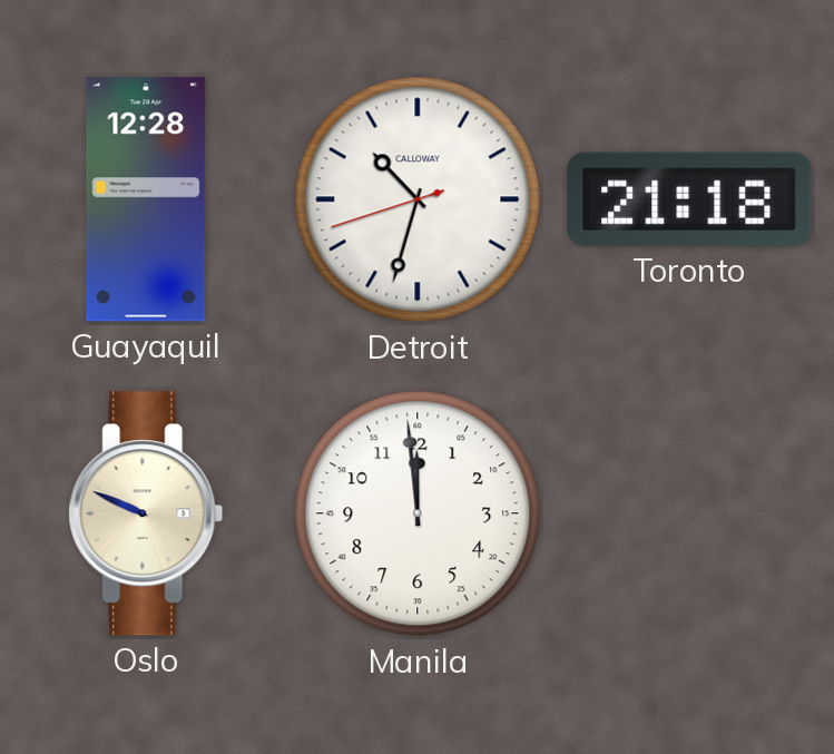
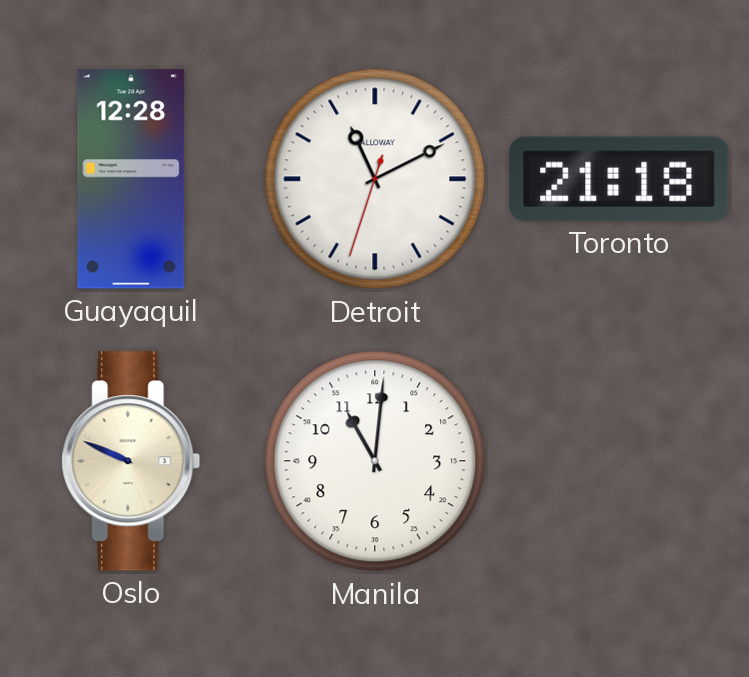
Detroit: 10:32 -> 11:10 (375, 179)
Manila: 11:59 -> 11:01 (375, 461)
